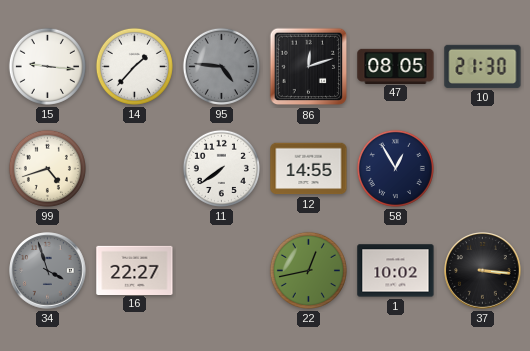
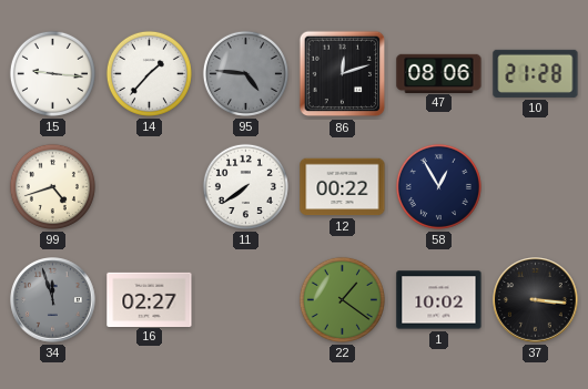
47: 08:05 -> 08:06 (439, 73)
10: 21:30 -> 21:28 (536, 73)
12: 14:55 -> 00:22 (343, 187)
34: 3:57 -> 11:57 (53, 300)
16: 22:27 -> 02:27 (150, 299)
22: 12:43 -> 1:21 (342, 299)
